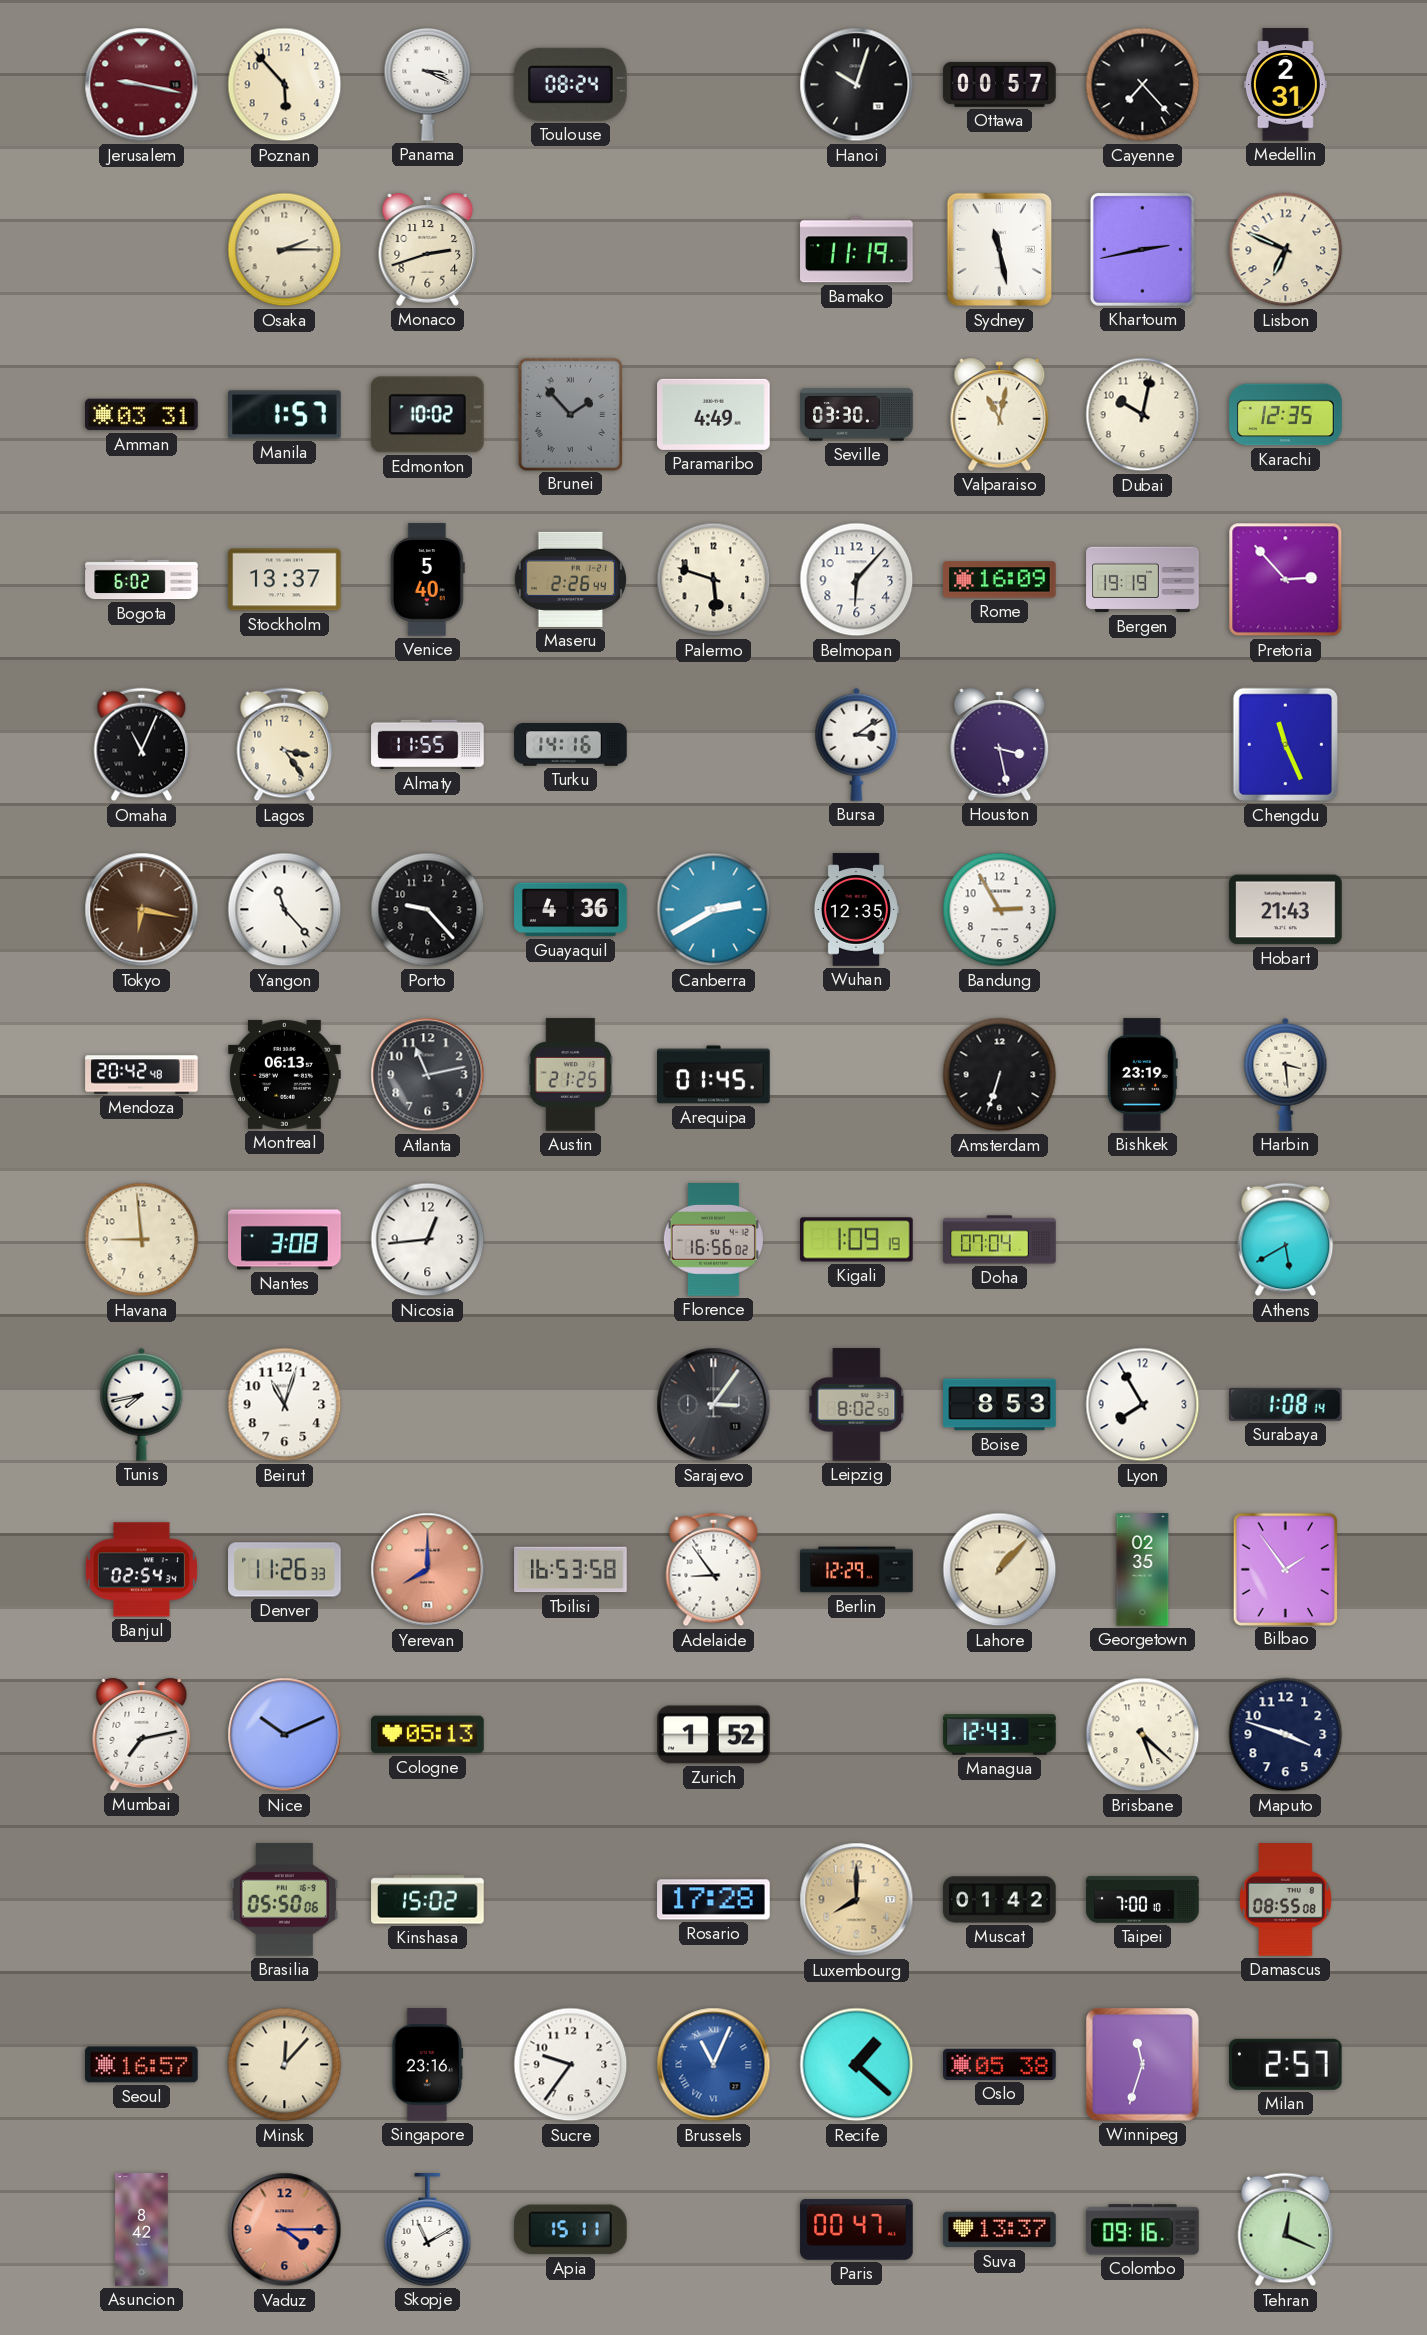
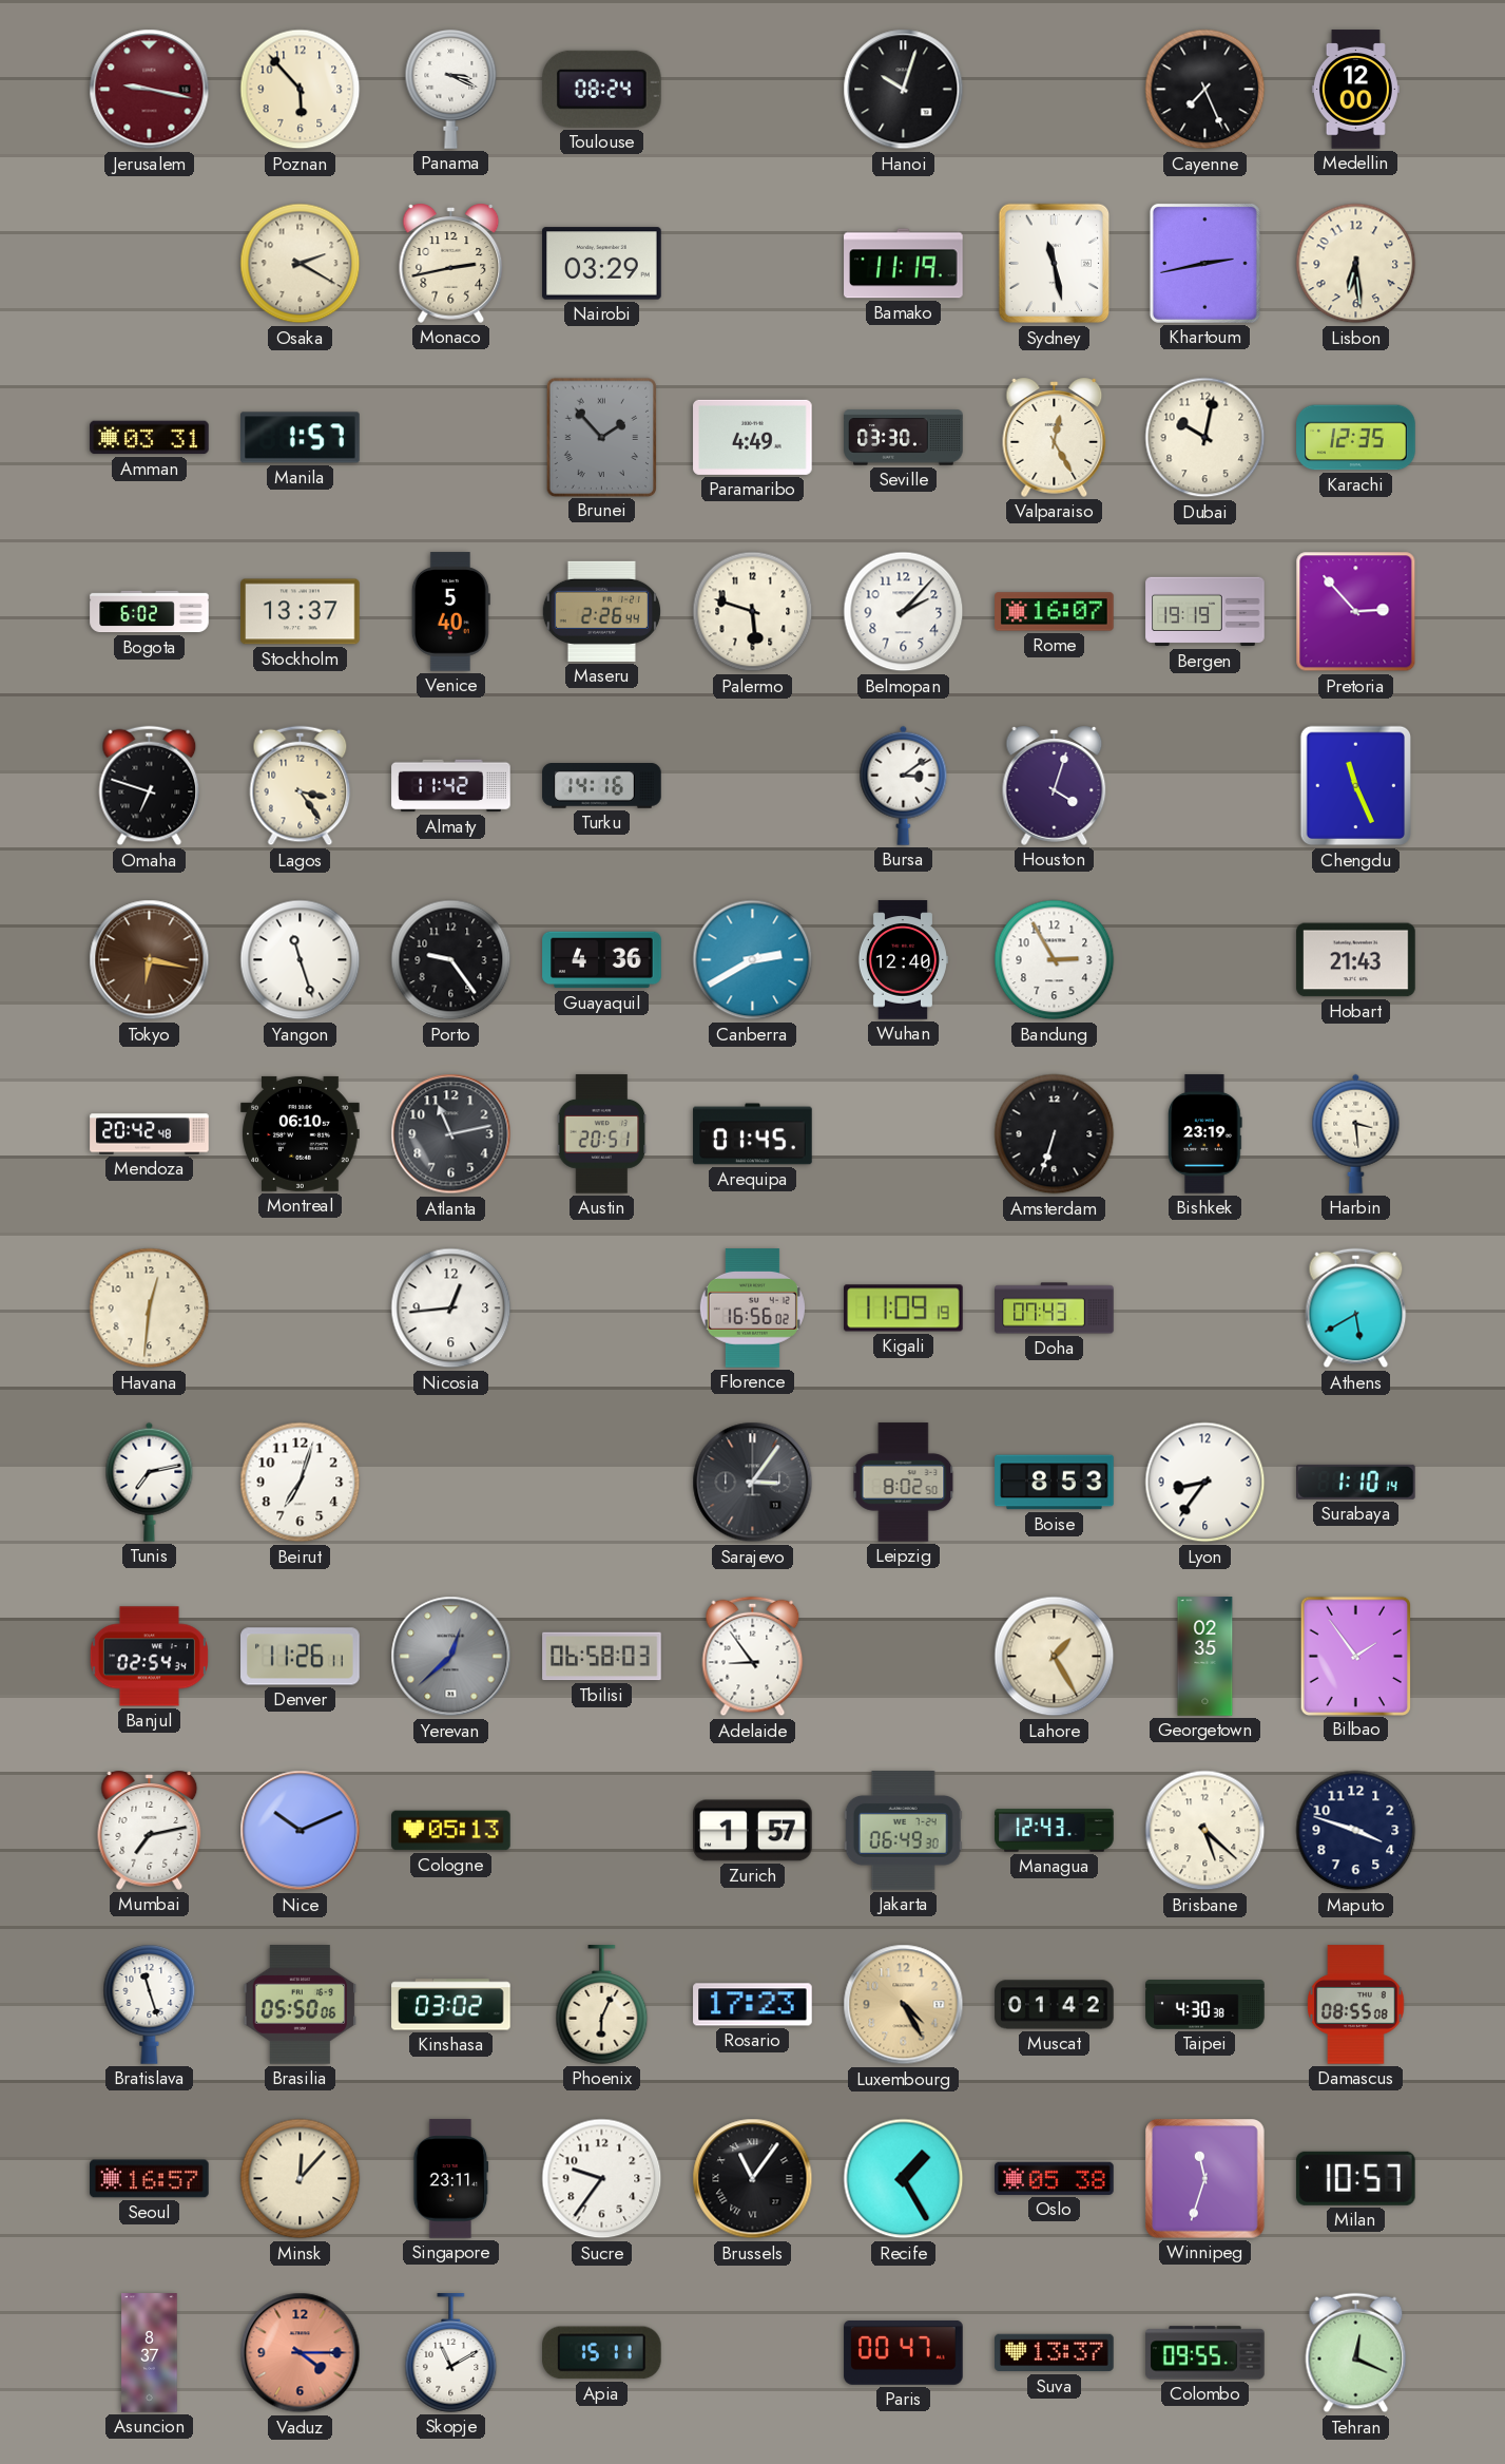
Ottawa: 00:57 -> none (1000, 84)
Cayenne: 7:23 -> 7:26 (1205, 90)
Medellin: 2:31 -> 12:00 (1355, 90)
Osaka: 2:15 -> 2:20 (301, 264)
Monaco: 2:42 -> 2:43 (451, 263)
Nairobi: none -> 03:29 (602, 264)
Lisbon: 6:49 -> 6:29 (1356, 264)
Edmonton: 10:02 -> none (427, 415)
Valparaiso: 11:02 -> 12:25 (1055, 437)
Belmopan: 6:07 -> 2:07 (904, 612)
Rome: 16:09 -> 16:07 (1055, 612)
Omaha: 11:04 -> 6:48 (150, 786)
Almaty: 11:55 -> 11:42 (451, 786)
Houston: 3:28 -> 4:03 (1055, 785)
Yangon: 11:23 -> 11:27 (301, 960)
Porto: 9:23 -> 9:24 (451, 960)
Wuhan: 12:35 -> 12:40 (903, 960)
Montreal: 06:13 -> 06:10 (301, 1133)
Austin: 21:25 -> 20:51 (602, 1134)
Havana: 8:59 -> 12:31 (150, 1309)
Nantes: 3:08 -> none (285, 1240)
Kigali: 1:09 -> 11:09 (904, 1309)
Doha: 07:04 -> 07:43 (1055, 1309)
Tunis: 7:43 -> 7:13 (150, 1482)
Beirut: 11:03 -> 7:03 (301, 1483)
Lyon: 7:55 -> 8:36 (1205, 1483)
Surabaya: 1:08 -> 1:10 (1356, 1482)
Denver: 11:26:33 -> 11:26:11 (301, 1657)
Yerevan: 8:00 -> 12:38 (451, 1657)
Yerevan dial: salmon -> grey (451, 1657)
Tbilisi: 16:53 -> 06:58 (602, 1657)
Berlin: 12:29 -> none (857, 1570)
Lahore: 1:07 -> 1:25 (1055, 1657)
Zurich: 1:52 -> 1:57 (753, 1831)
Jakarta: none -> 06:49 (903, 1831)
Bratislava: none -> 11:27 (150, 2005)
Kinshasa: 15:02 -> 03:02 (451, 2005)
Phoenix: none -> 6:04 (602, 2005)
Rosario: 17:28 -> 17:23 (753, 2005)
Luxembourg: 8:00 -> 4:25 (904, 2005)
Taipei: 7:00 -> 4:30 (1205, 2005)
Singapore: 23:16 -> 23:11 (451, 2179)
Brussels: 11:04 -> 11:06 (753, 2179)
Brussels dial: blue -> black (753, 2179)
Recife: 1:22 -> 1:25 (904, 2179)
Milan: 2:57 -> 10:57 (1355, 2178)
Asuncion: 8:42 -> 8:37 (150, 2353)
Colombo: 09:16 -> 09:55 (1205, 2353)
